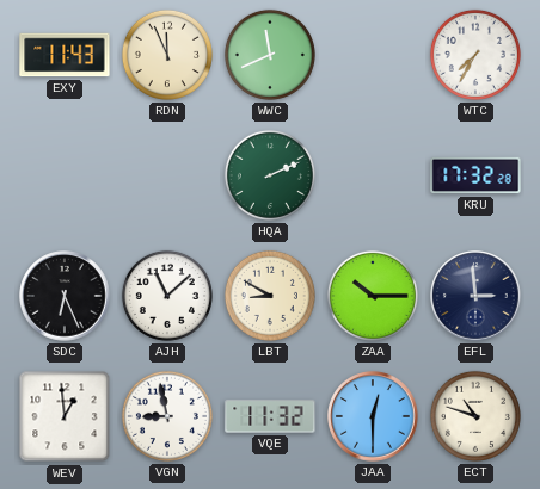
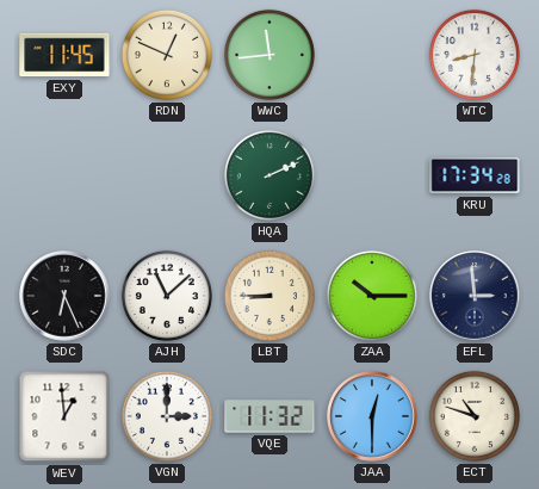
EXY: 11:43 -> 11:45 (64, 55)
RDN: 11:56 -> 12:49 (167, 55)
WWC: 11:41 -> 11:44 (269, 55)
WTC: 7:35 -> 8:31 (475, 55)
KRU: 17:32 -> 17:34 (475, 175)
LBT: 8:50 -> 8:45 (269, 296)
VGN: 8:58 -> 3:00 (167, 416)
